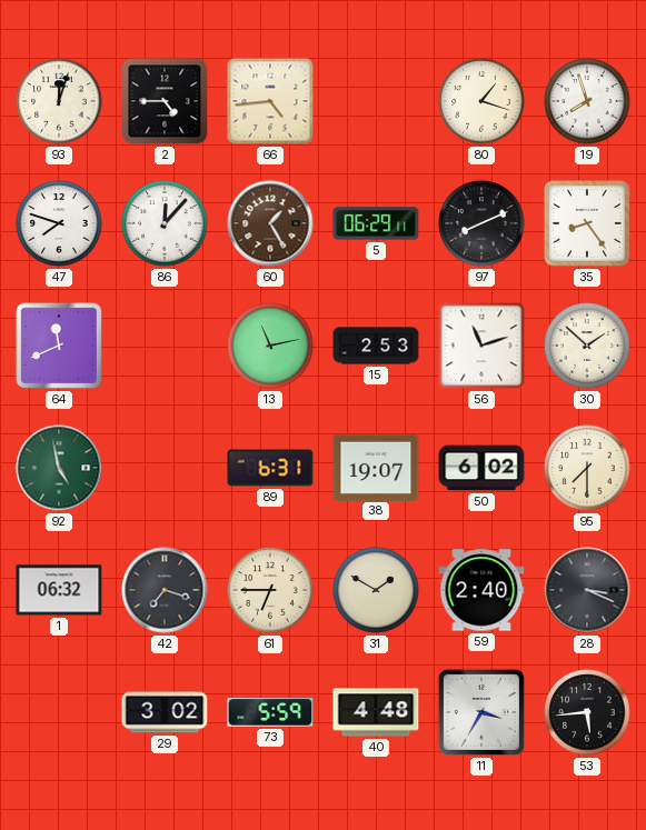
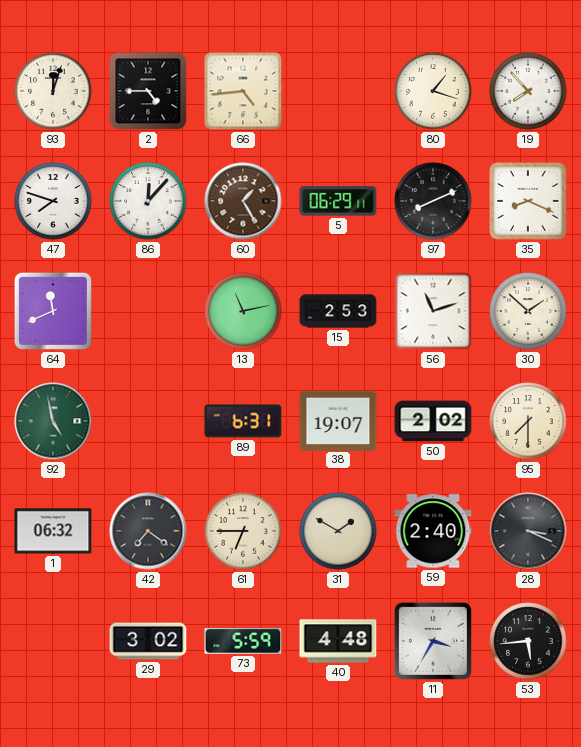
19: 7:57 -> 7:53 (528, 91)
35: 8:24 -> 8:19 (528, 201)
50: 6:02 -> 2:02 (433, 421)
42: 7:18 -> 7:21 (148, 531)
